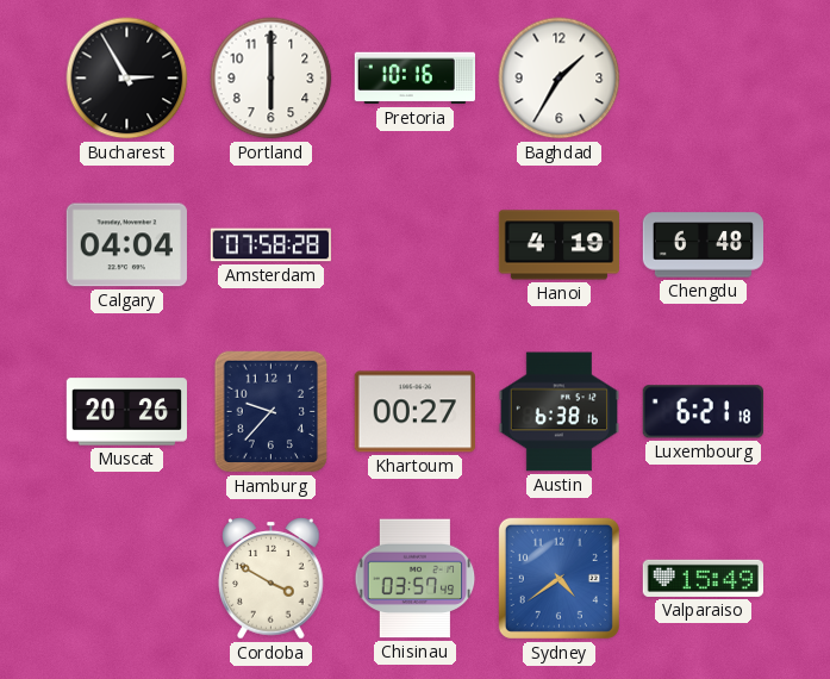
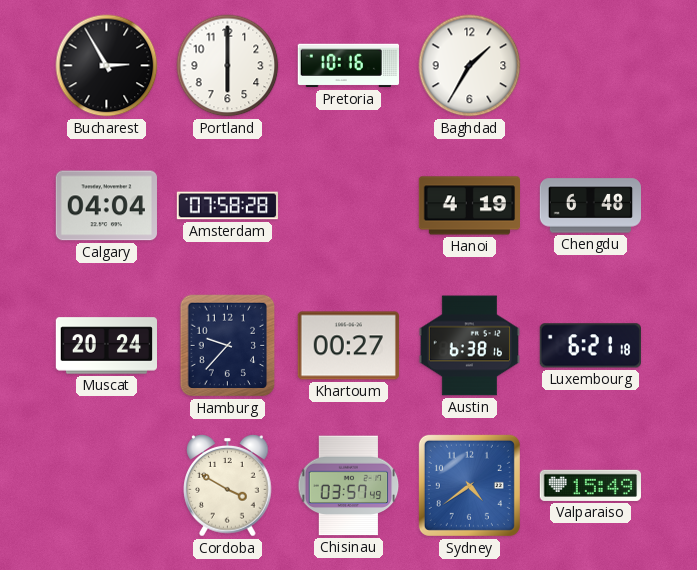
Muscat: 20:26 -> 20:24 (107, 346)
